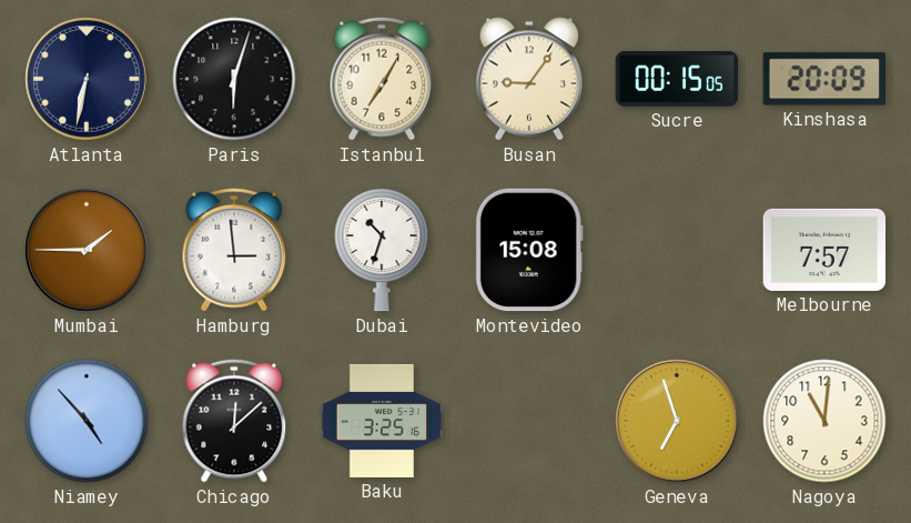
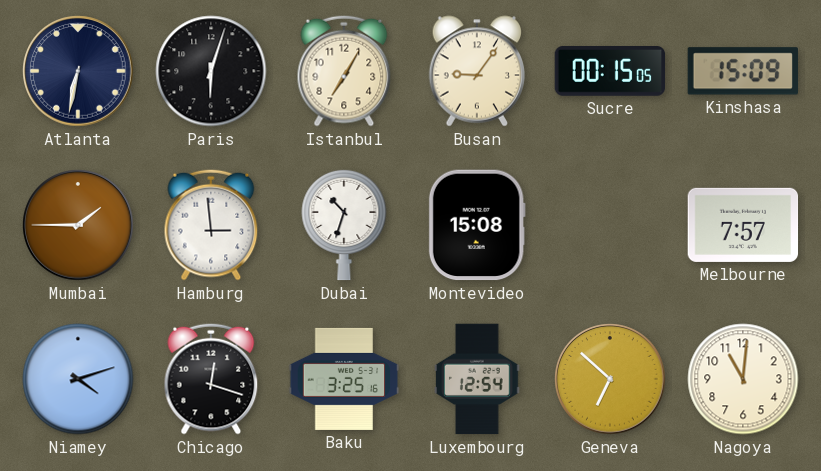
Kinshasa: 20:09 -> 15:09 (742, 71)
Niamey: 4:53 -> 4:12 (78, 379)
Chicago: 12:08 -> 12:18 (211, 379)
Luxembourg: none -> 12:54 (478, 379)
Geneva: 6:57 -> 6:52 (610, 379)
